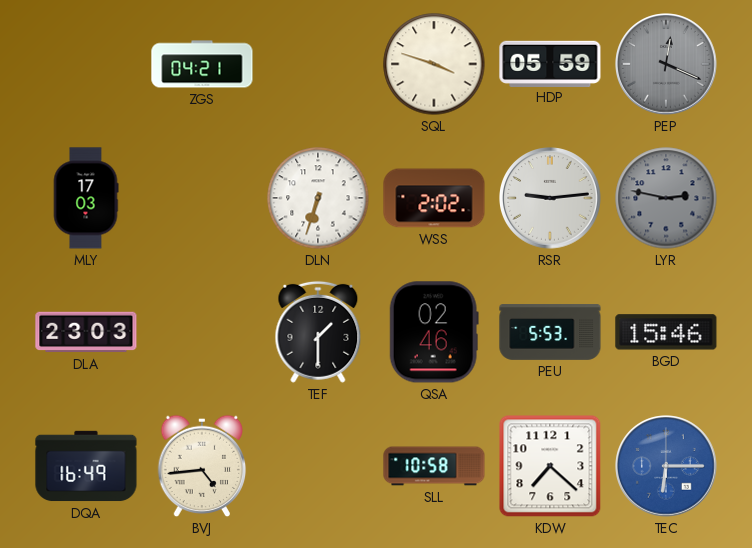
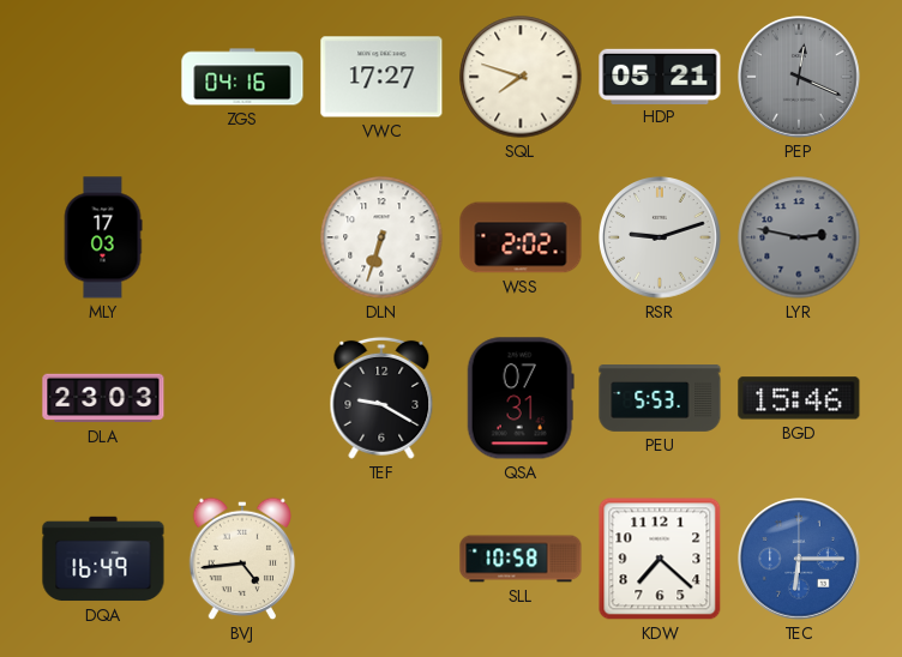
ZGS: 04:21 -> 04:16 (242, 77)
VWC: none -> 17:27 (381, 77)
SQL: 3:48 -> 7:48 (521, 77)
HDP: 05:59 -> 05:21 (660, 76)
RSR: 9:14 -> 9:12 (660, 237)
TEF: 1:30 -> 9:20 (381, 398)
QSA: 02:46 -> 07:31 (521, 398)
